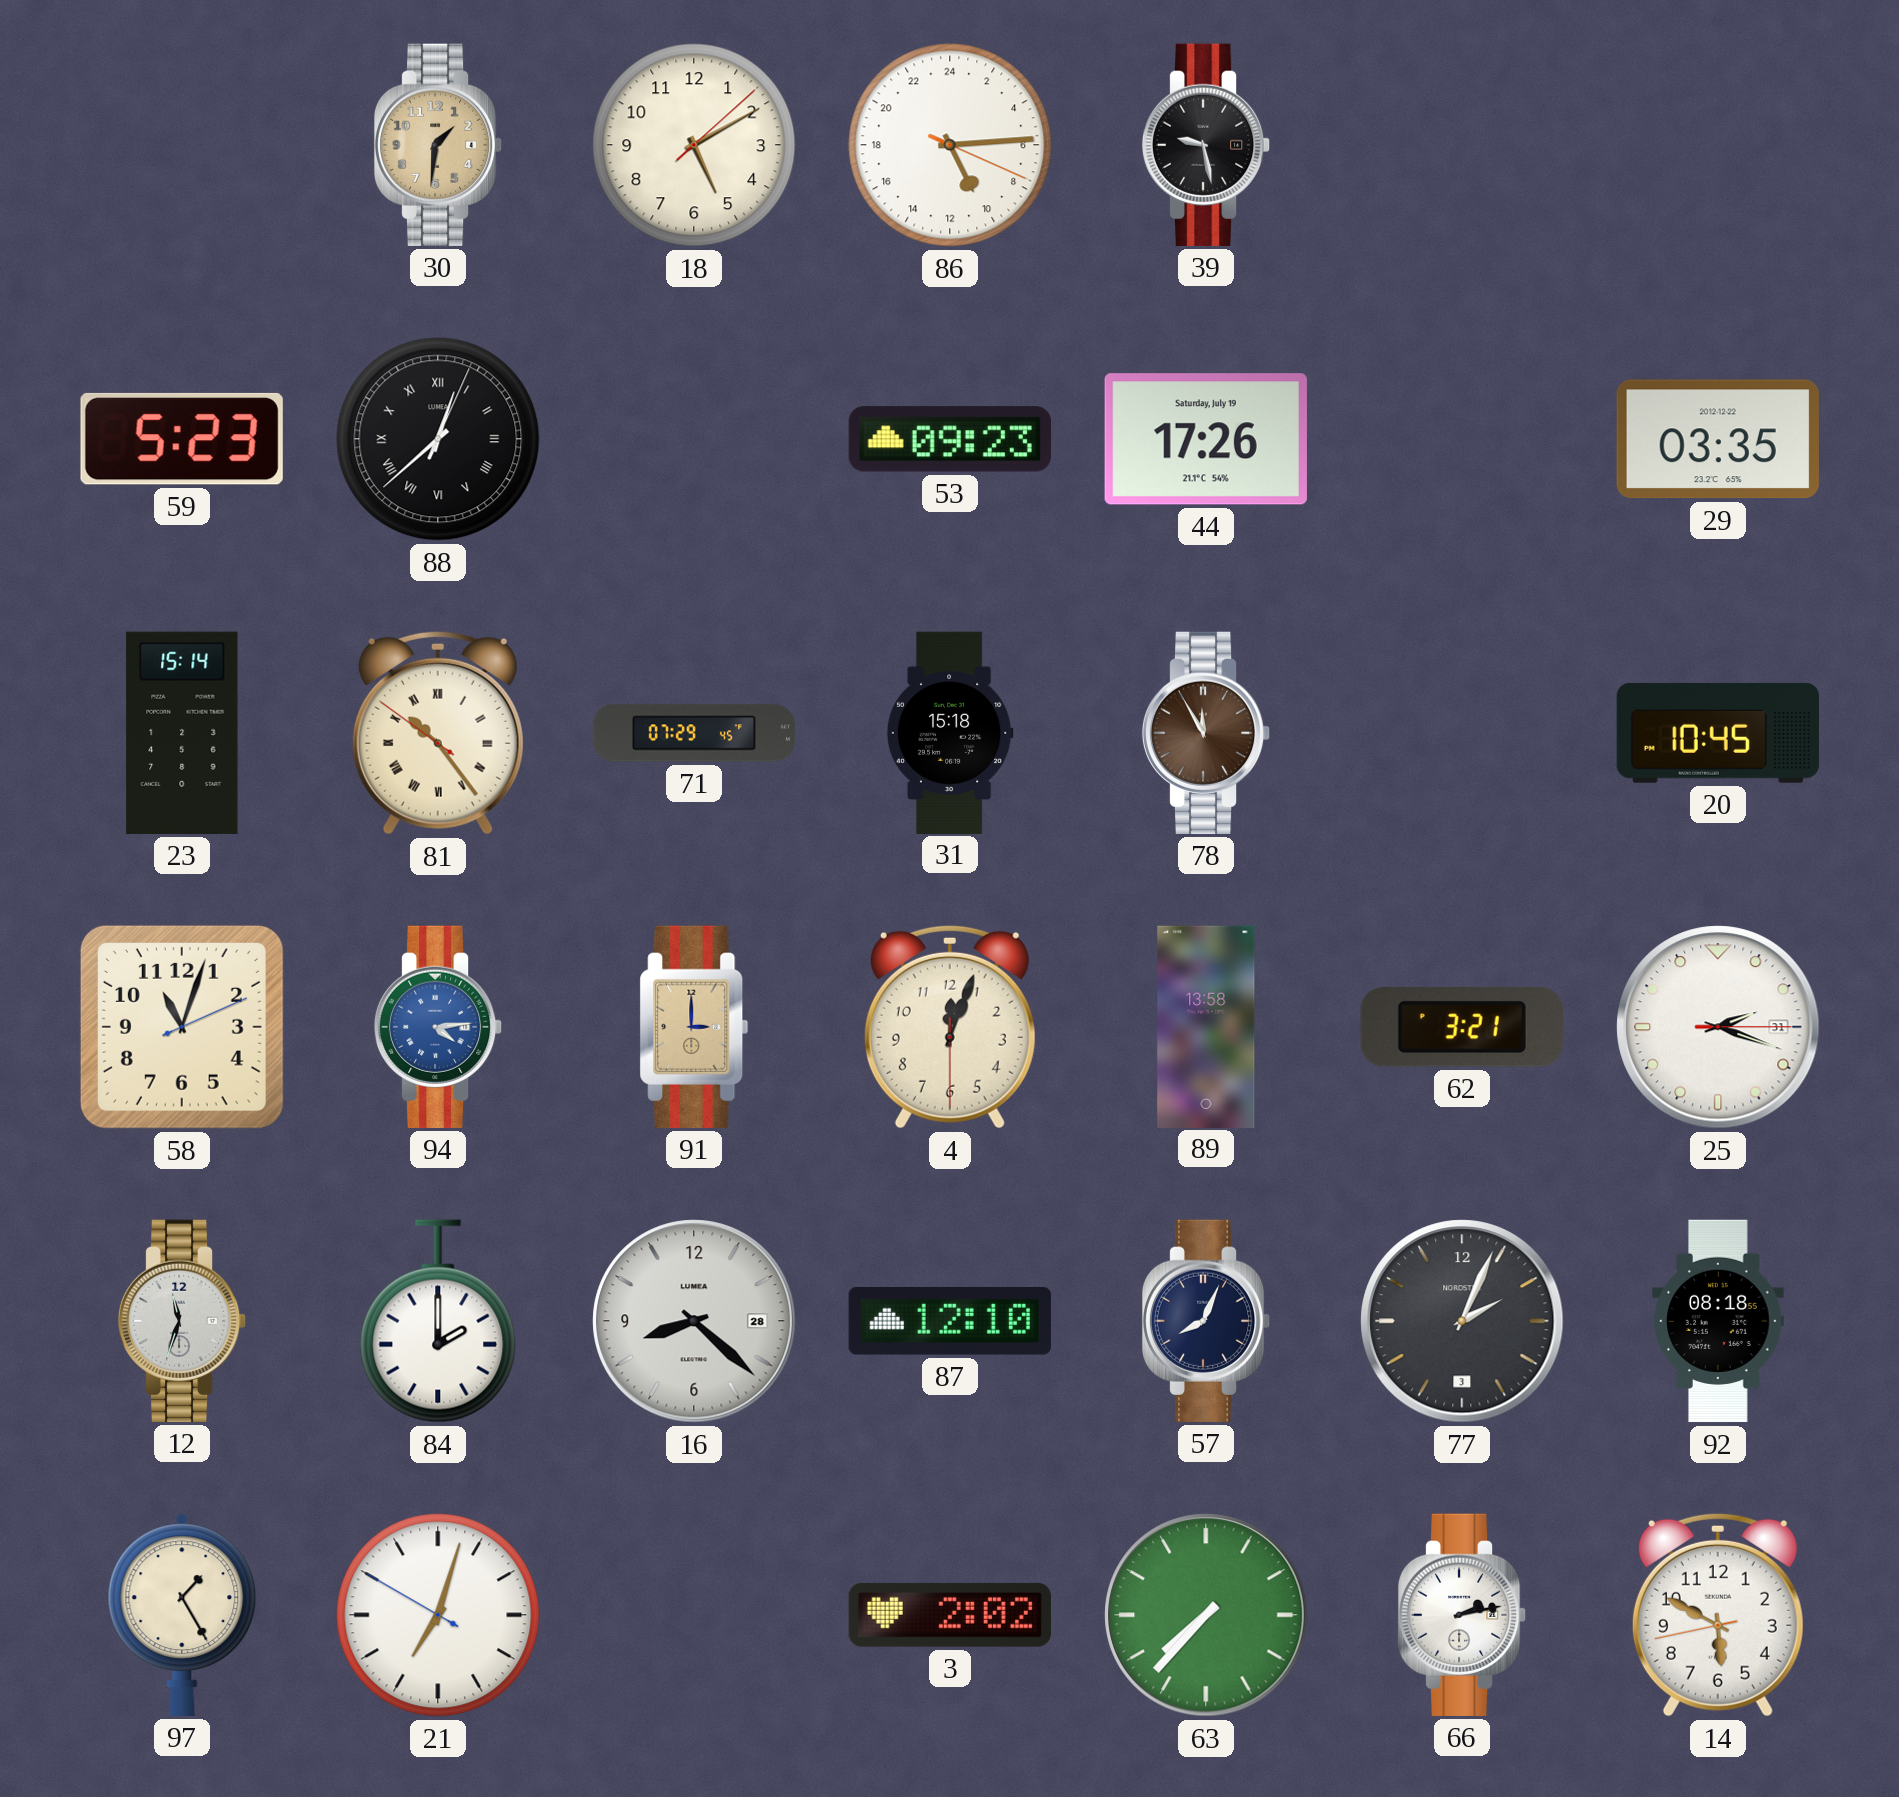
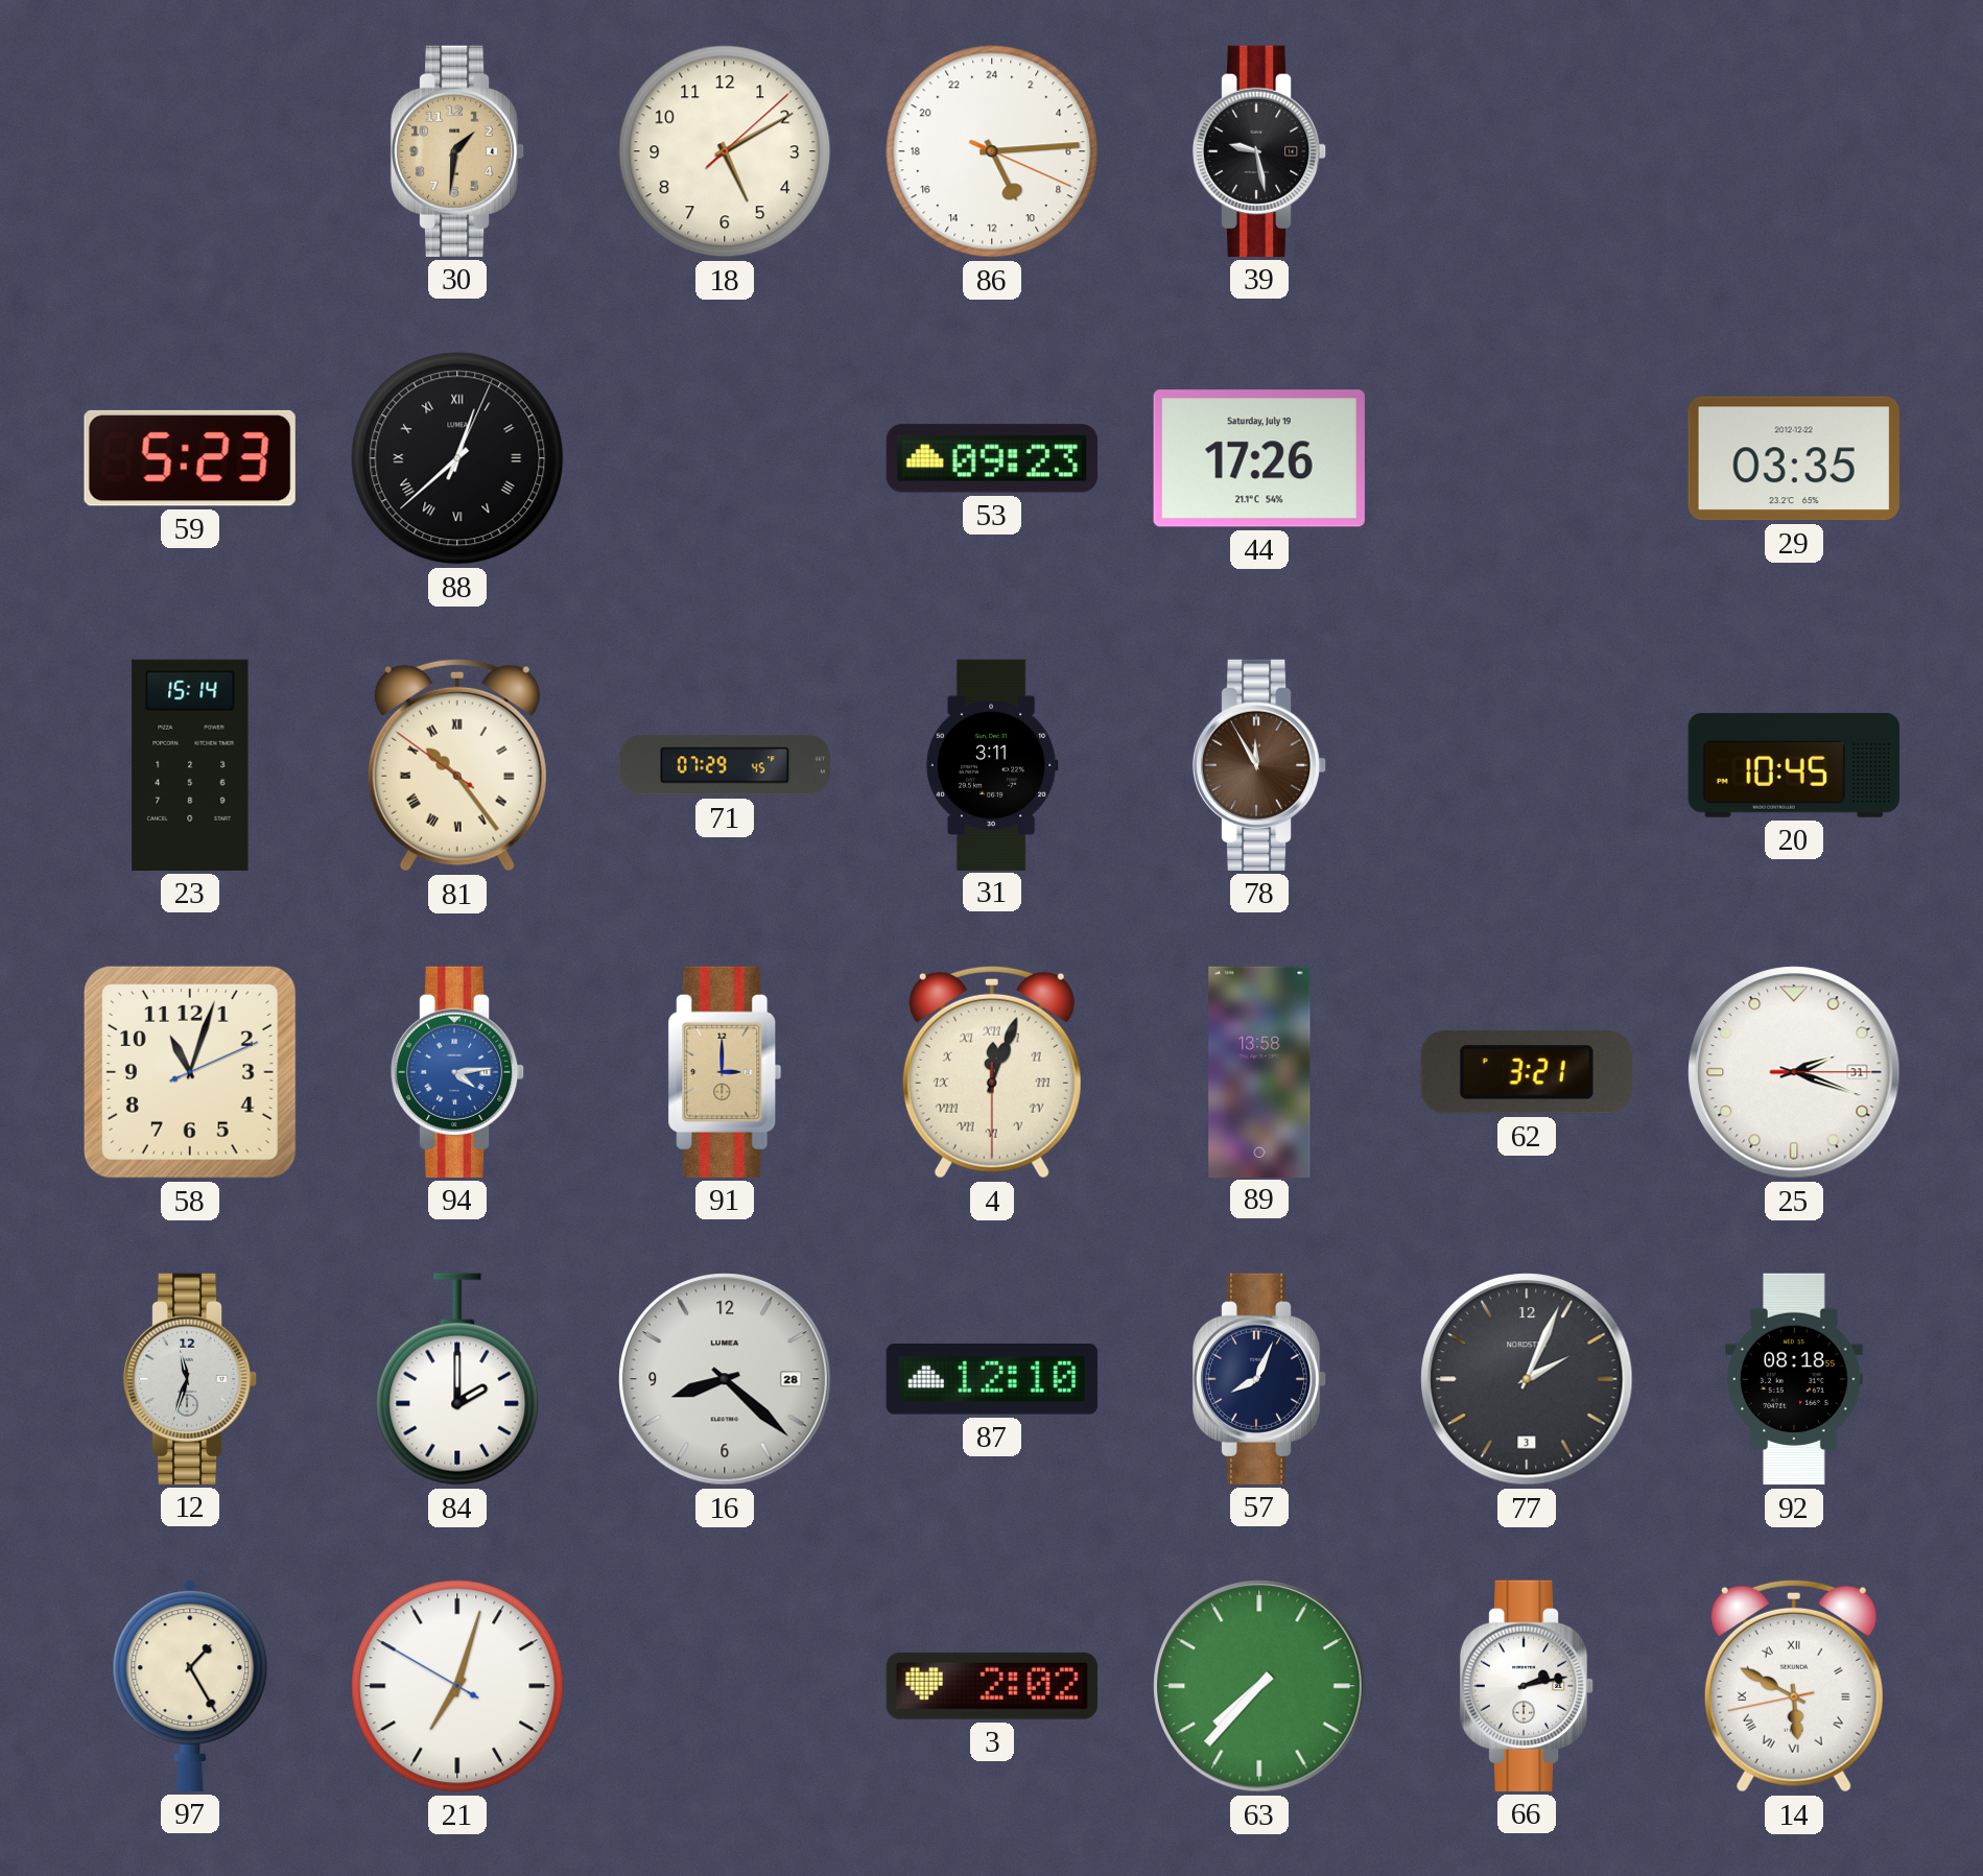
31: 15:18 -> 3:11 (992, 764)
4 numerals: Arabic -> Roman (992, 1072)
14 numerals: Arabic -> Roman (1794, 1686)
